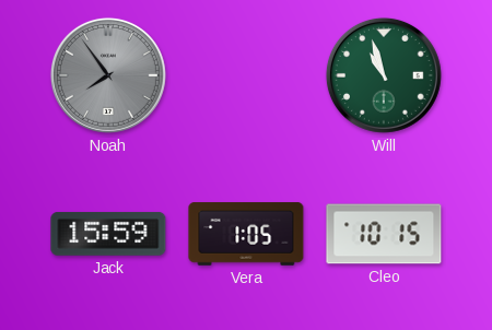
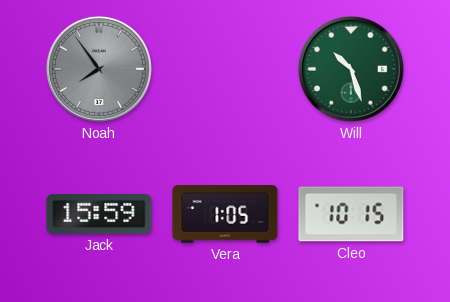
Will: 10:57 -> 10:27 (351, 69)
